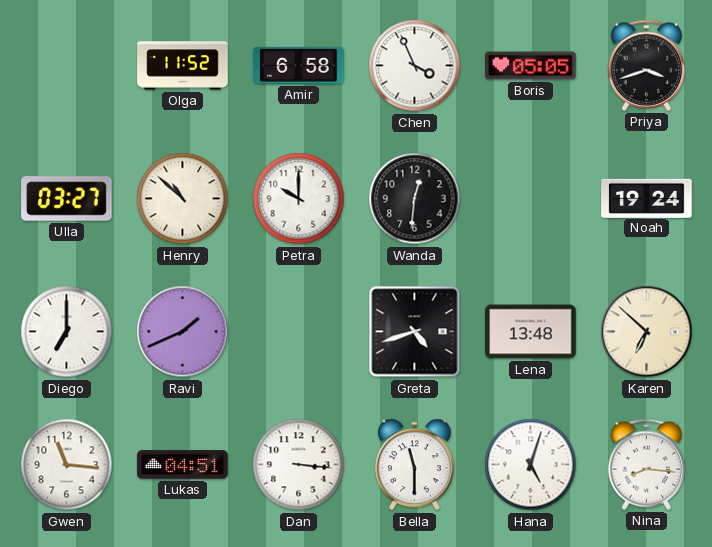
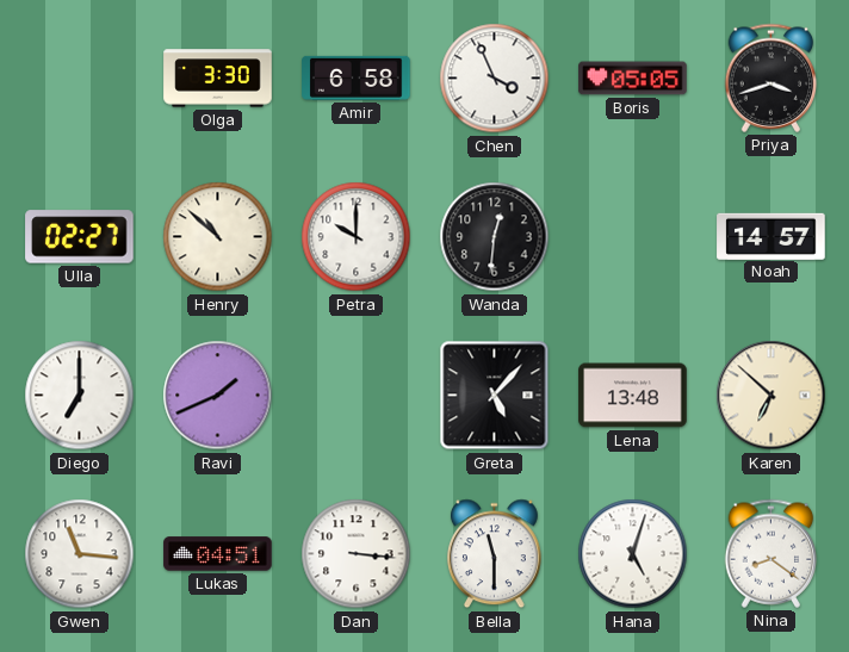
Olga: 11:52 -> 3:30 (218, 79)
Ulla: 03:27 -> 02:27 (80, 237)
Noah: 19:24 -> 14:57 (771, 236)
Greta: 4:42 -> 5:07 (495, 396)
Nina: 8:16 -> 8:21 (771, 553)
